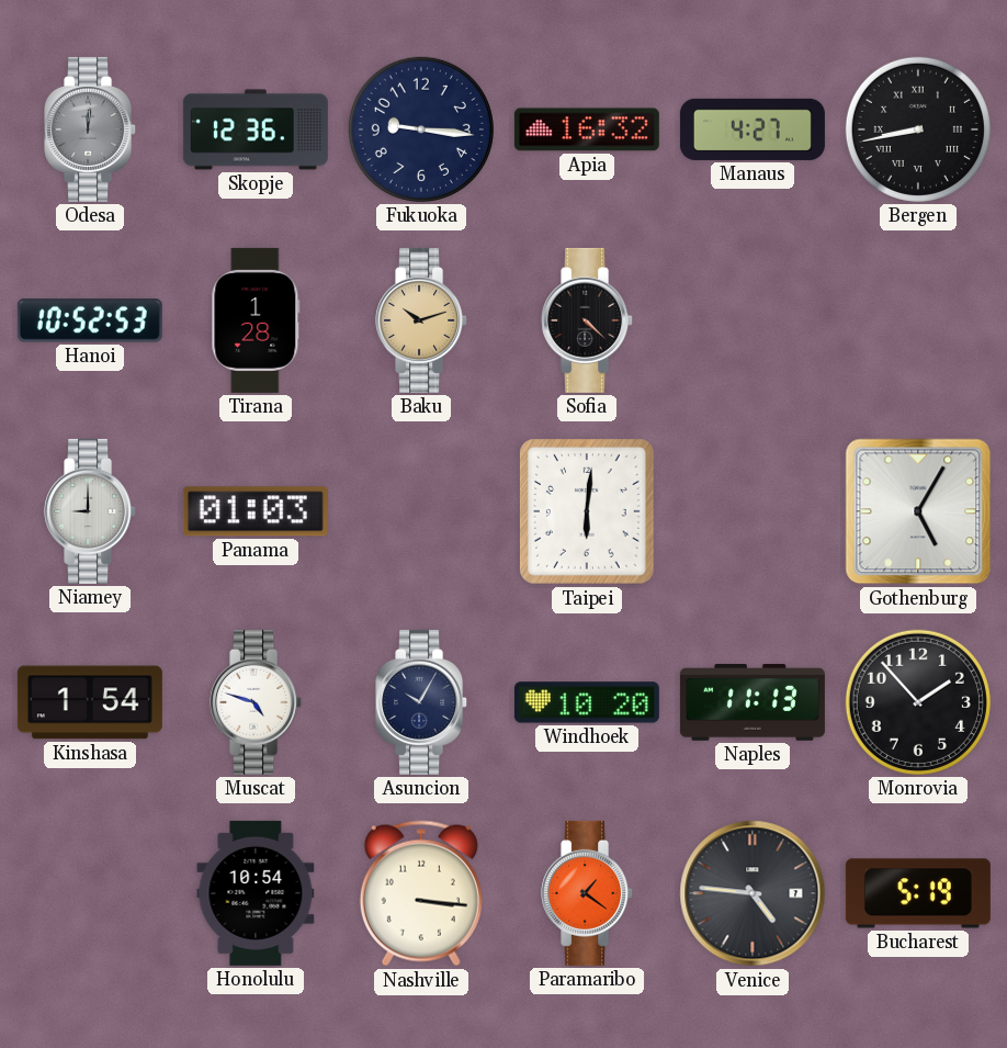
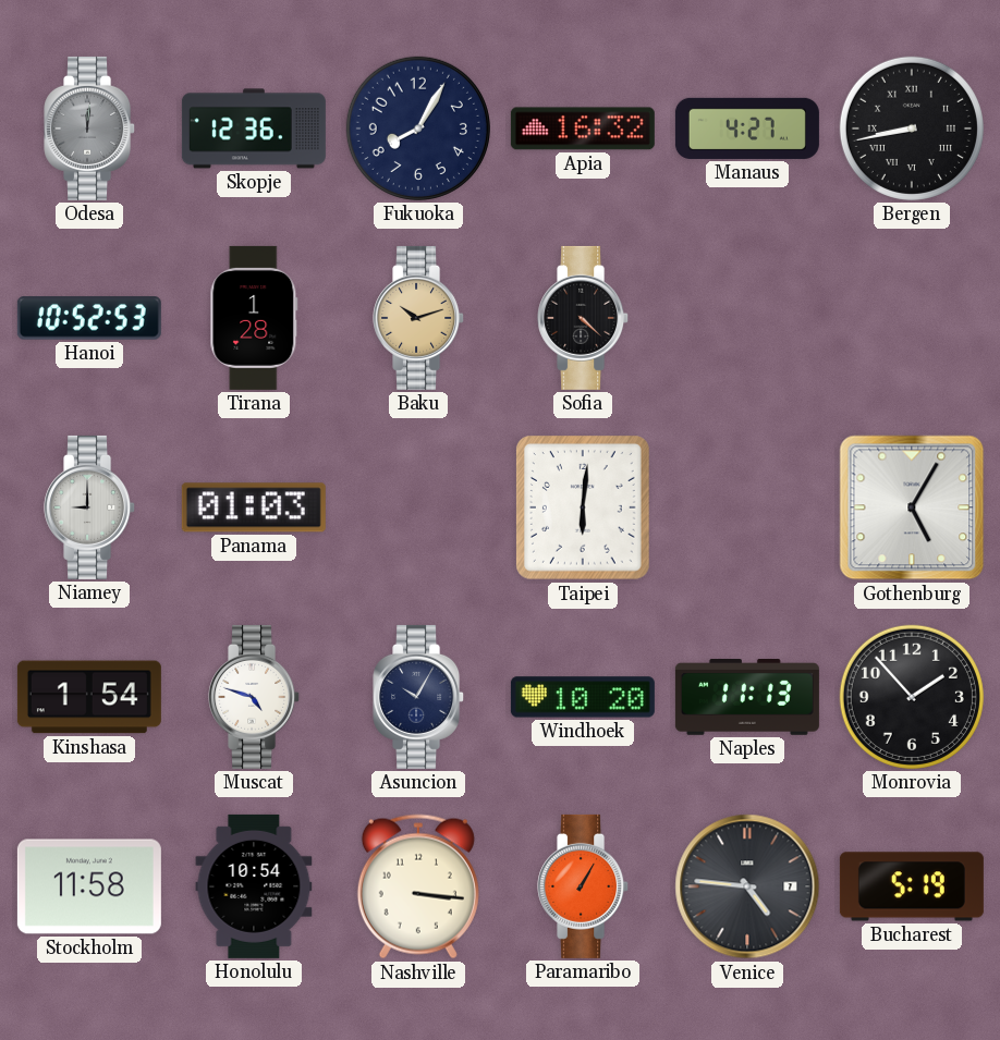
Fukuoka: 9:16 -> 8:05 (418, 129)
Stockholm: none -> 11:58 (89, 886)
Paramaribo: 1:21 -> 1:05 (584, 886)
